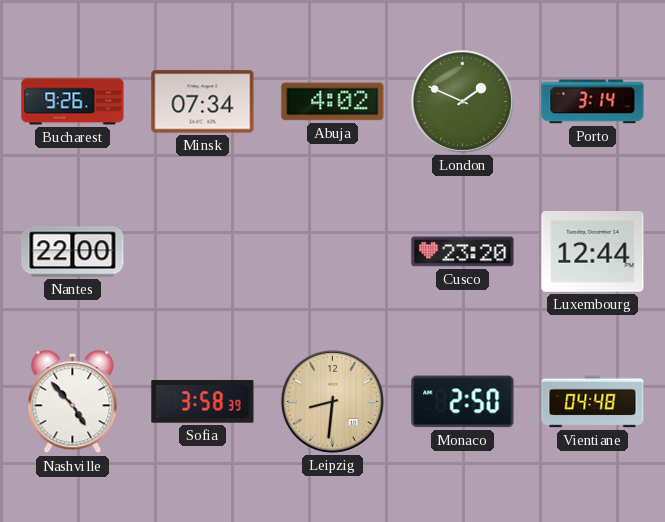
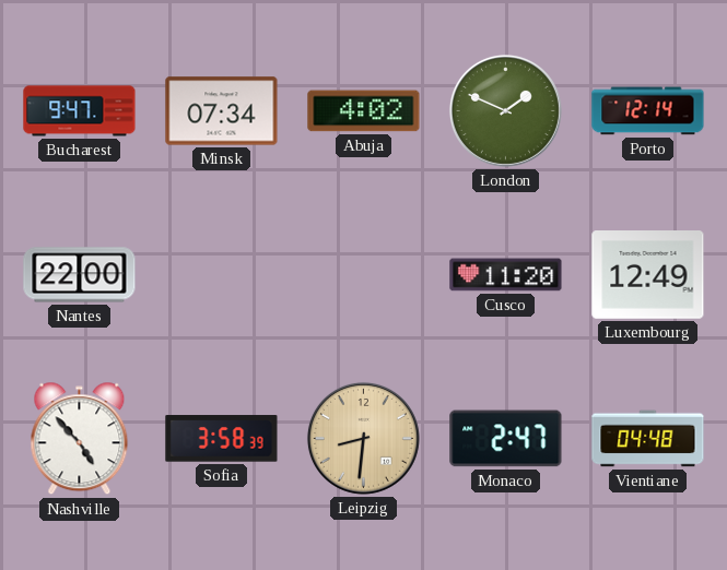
Bucharest: 9:26 -> 9:47 (80, 111)
Porto: 3:14 -> 12:14 (648, 111)
Cusco: 23:20 -> 11:20 (506, 275)
Luxembourg: 12:44 -> 12:49 (648, 275)
Monaco: 2:50 -> 2:47 (506, 439)
